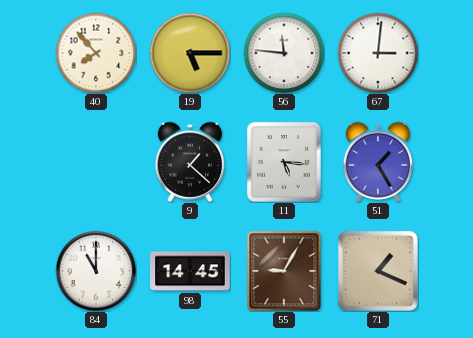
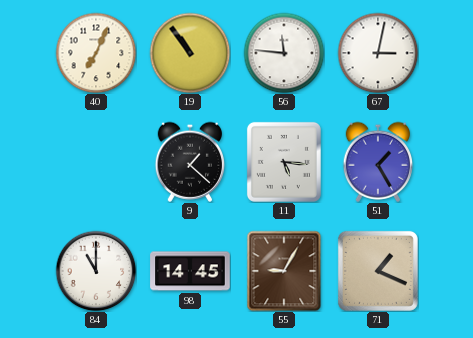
40: 7:53 -> 7:04 (96, 53)
19: 5:15 -> 10:54 (190, 53)
67: 3:01 -> 3:02 (378, 53)
